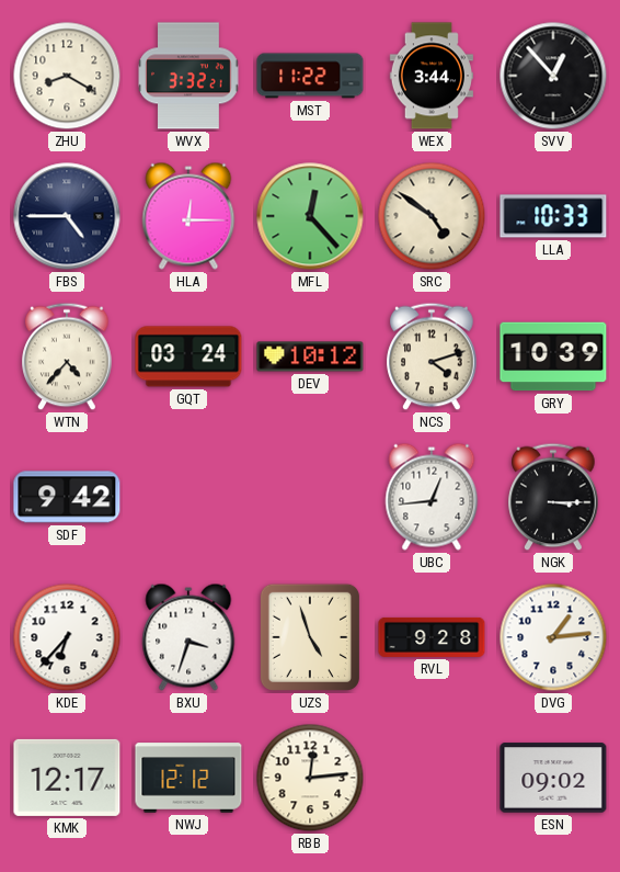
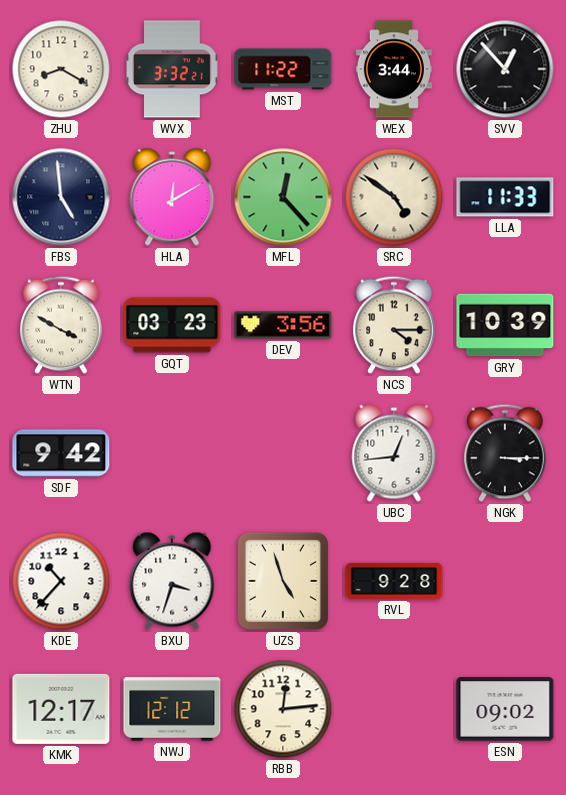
FBS: 4:45 -> 4:59 (61, 197)
HLA: 12:15 -> 12:10 (172, 197)
LLA: 10:33 -> 11:33 (505, 197)
WTN: 4:37 -> 3:50 (61, 325)
GQT: 03:24 -> 03:23 (172, 325)
DEV: 10:12 -> 3:56 (283, 325)
NCS: 4:12 -> 4:15 (394, 325)
KDE: 6:37 -> 10:37 (61, 581)
DVG: 1:14 -> none (553, 637)
